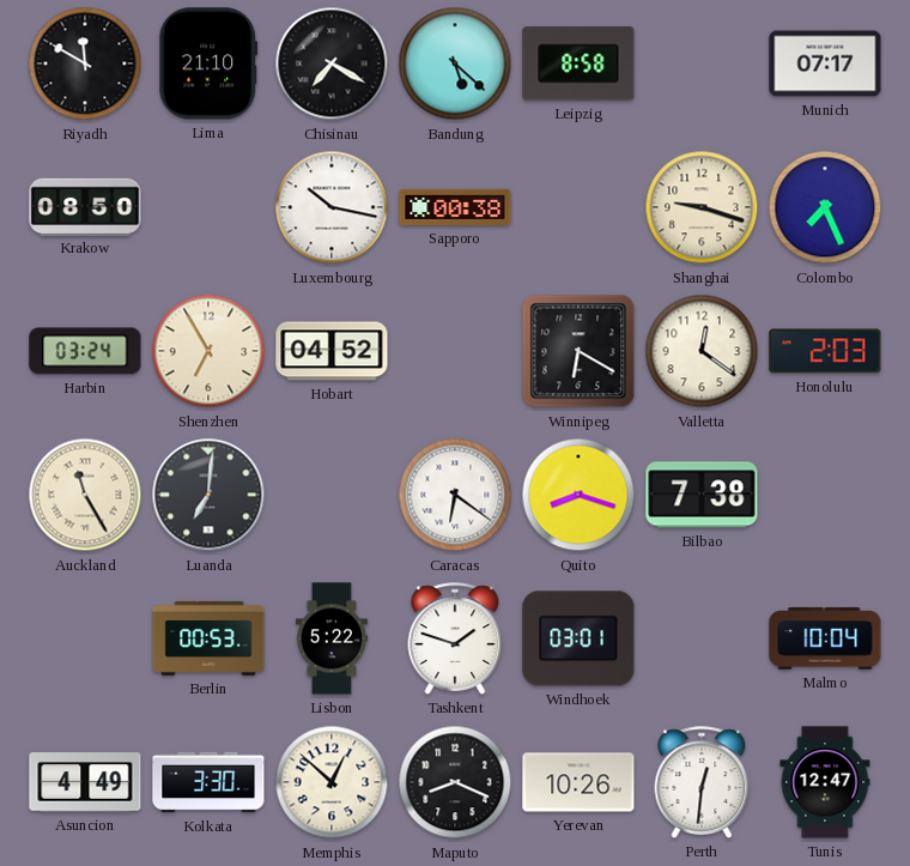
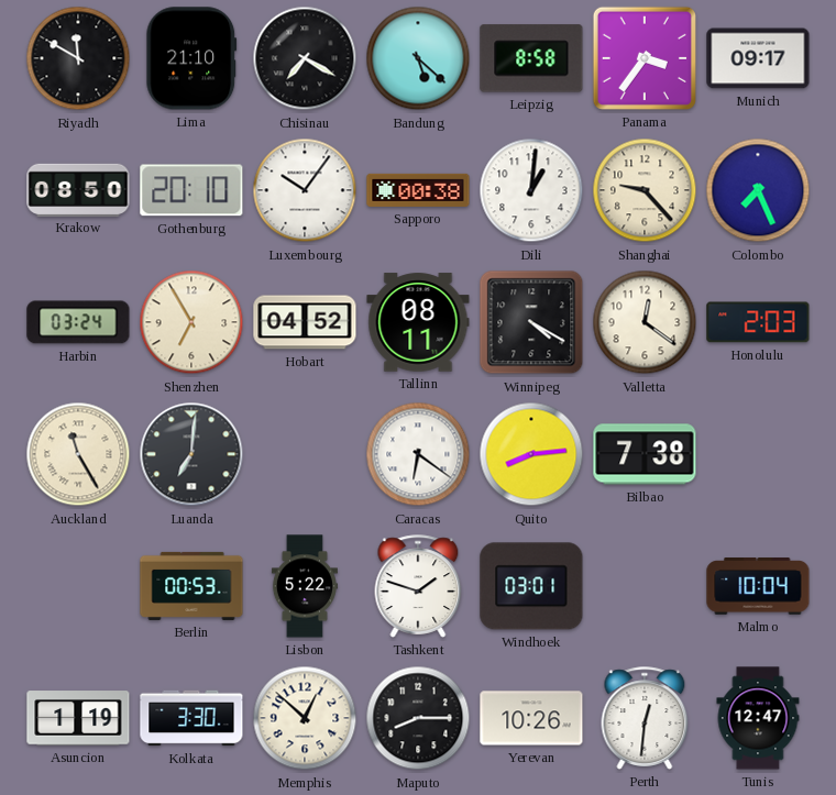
Panama: none -> 3:36 (645, 58)
Munich: 07:17 -> 09:17 (758, 58)
Gothenburg: none -> 20:10 (191, 190)
Luxembourg: 10:17 -> 10:06 (305, 190)
Dili: none -> 1:01 (531, 190)
Shanghai: 9:18 -> 9:23 (645, 190)
Tallinn: none -> 08:11 (418, 322)
Winnipeg: 6:20 -> 4:20 (531, 322)
Quito: 8:18 -> 8:14 (531, 454)
Asuncion: 4:49 -> 1:19 (78, 718)
Maputo: 8:19 -> 8:15 (418, 718)
